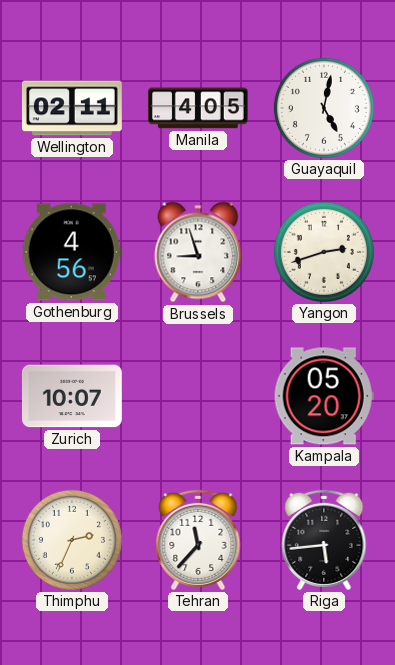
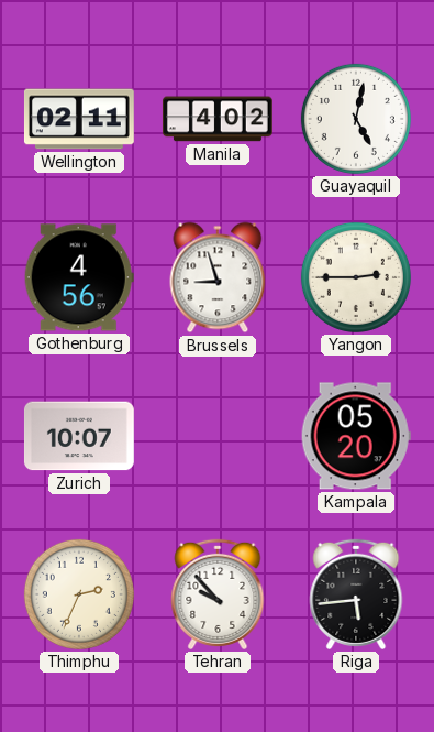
Manila: 4:05 -> 4:02 (218, 119)
Yangon: 2:42 -> 2:45 (356, 277)
Tehran: 11:37 -> 9:53 (218, 594)
